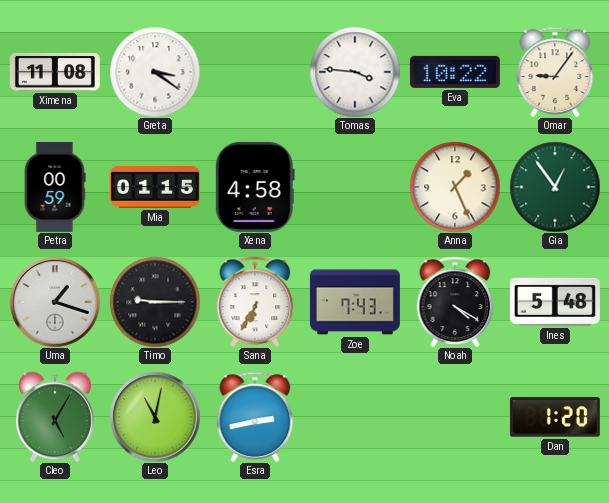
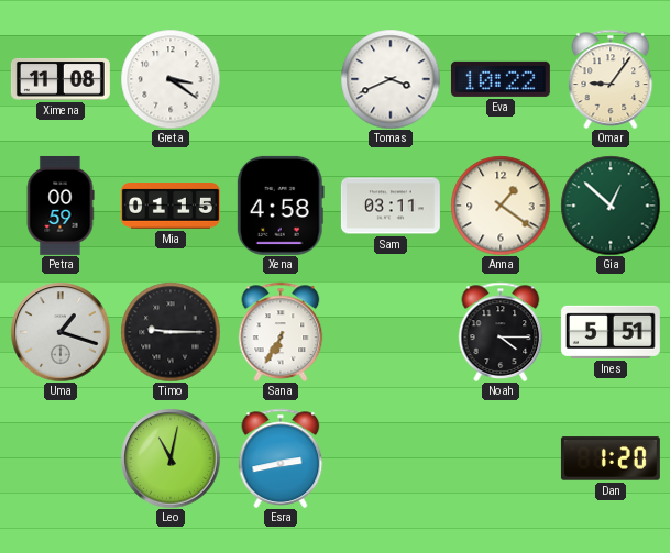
Tomas: 3:46 -> 3:41 (391, 79)
Sam: none -> 03:11 (391, 206)
Anna: 1:26 -> 1:21 (501, 206)
Gia: 12:54 -> 12:52 (611, 206)
Zoe: 7:43 -> none (355, 302)
Noah: 4:20 -> 4:15 (501, 332)
Ines: 5:48 -> 5:51 (611, 332)
Cleo: 5:05 -> none (55, 417)
